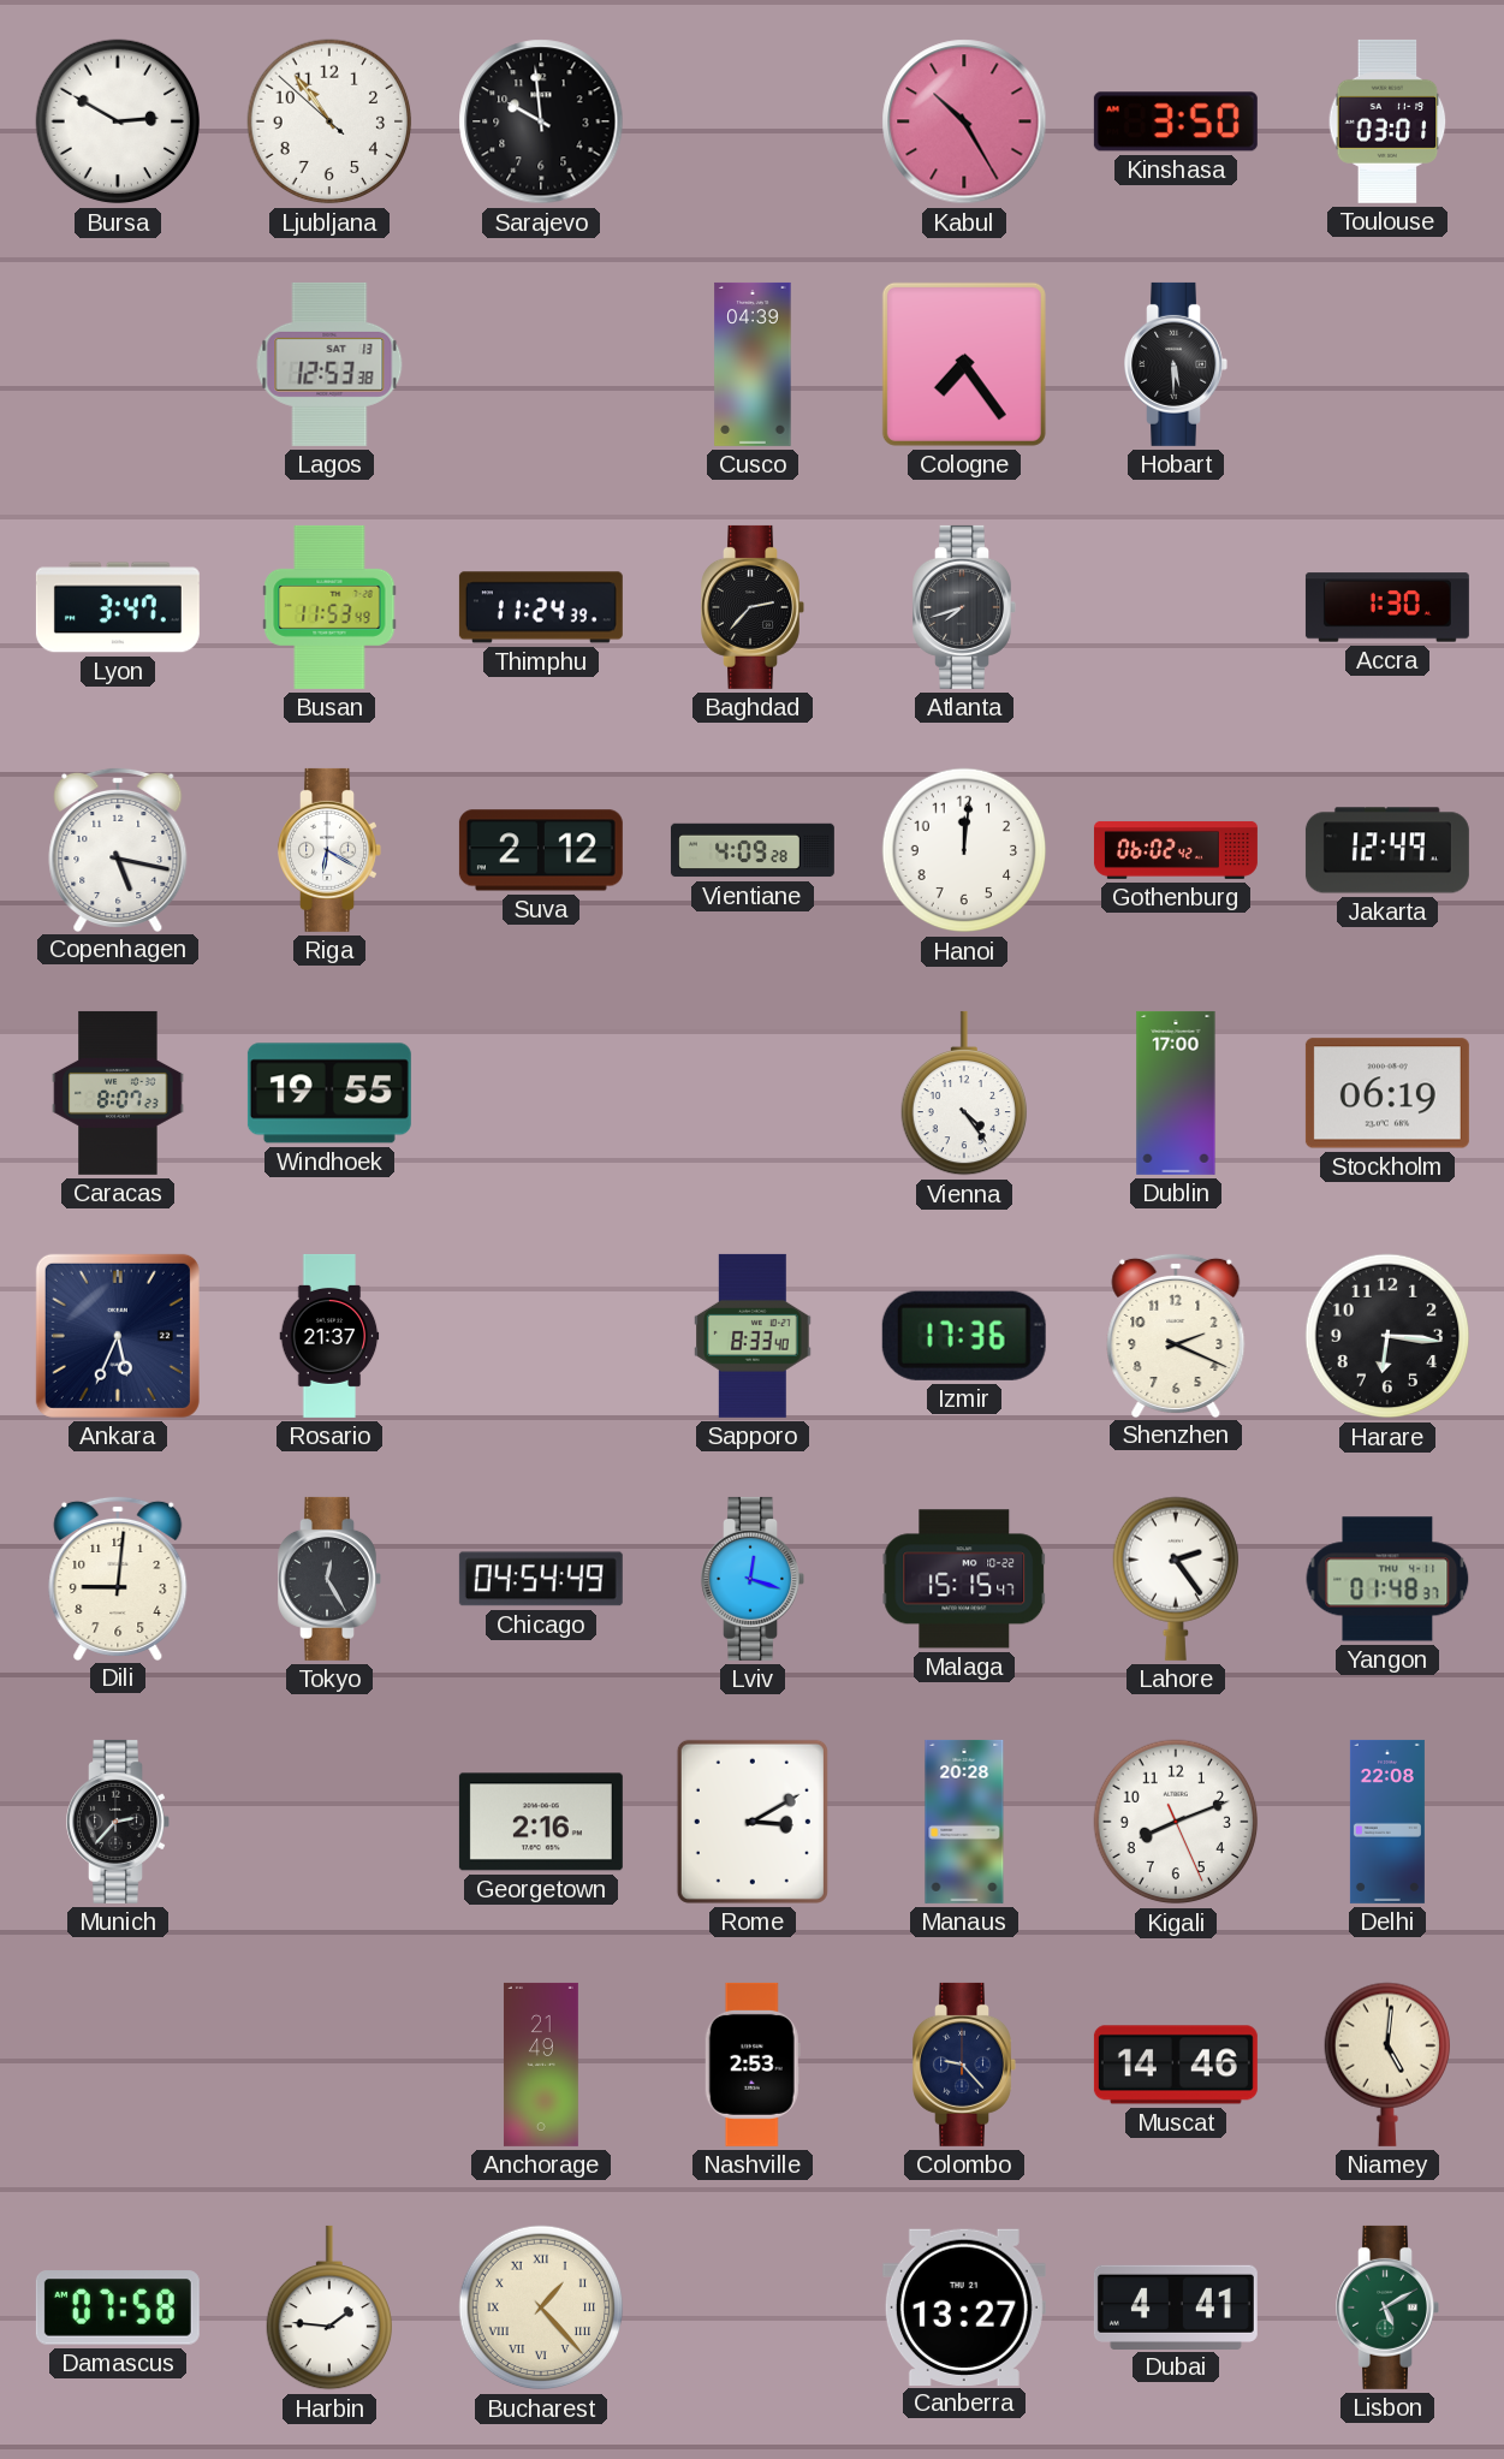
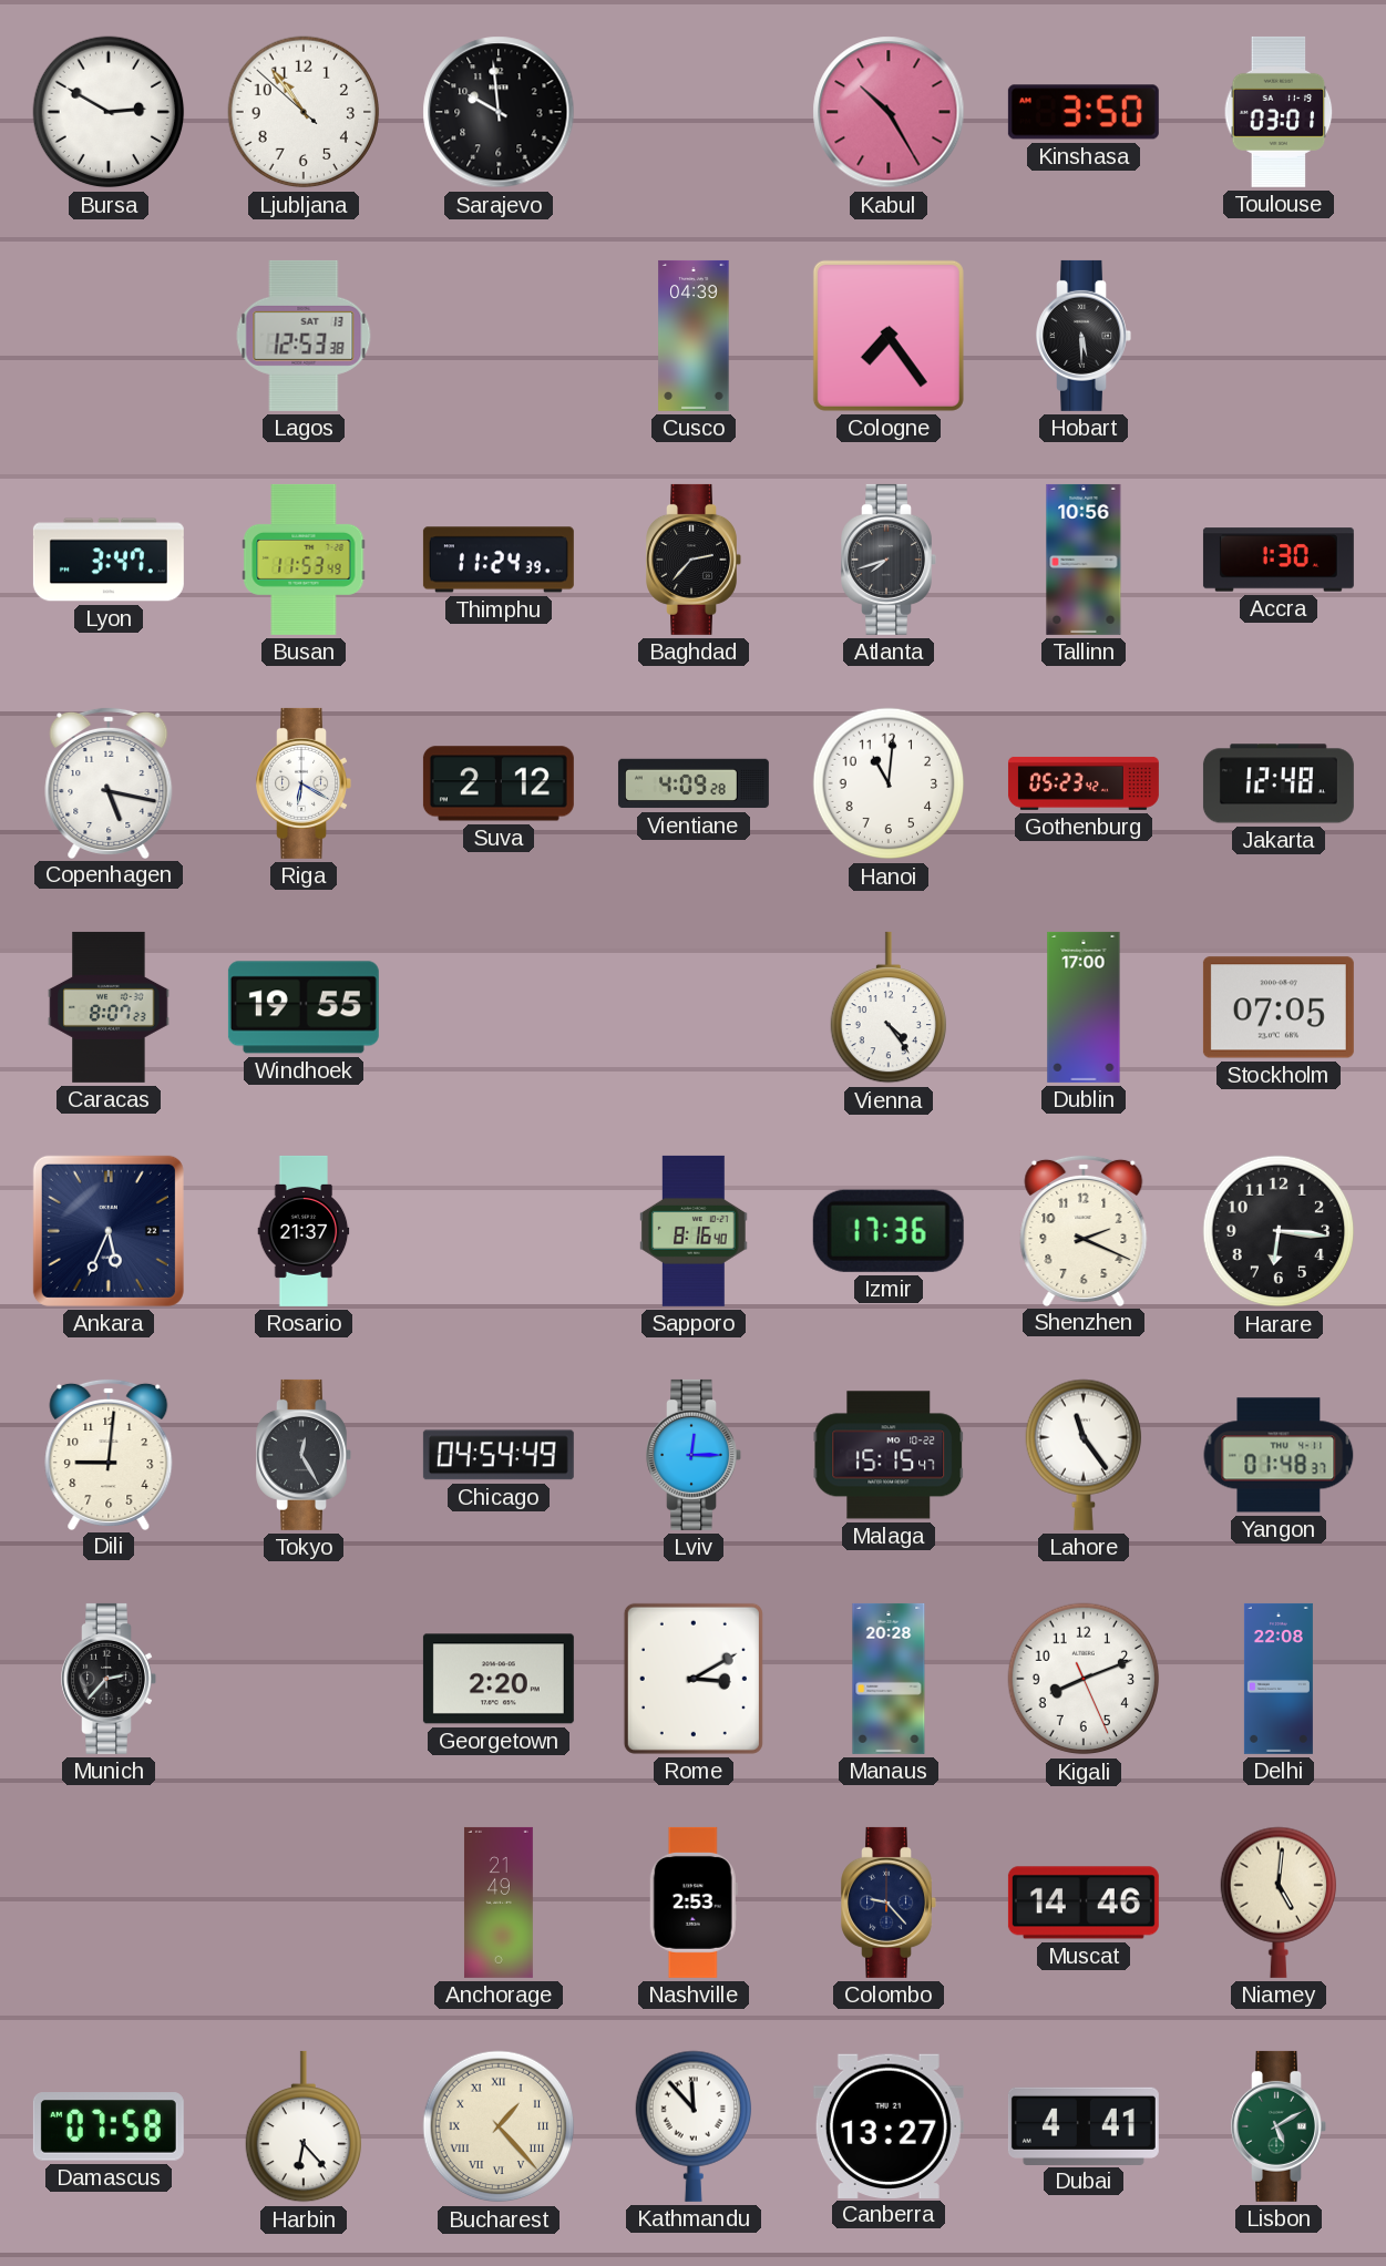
Tallinn: none -> 10:56 (1084, 560)
Hanoi: 12:01 -> 11:01 (889, 783)
Gothenburg: 06:02 -> 05:23 (1084, 783)
Jakarta: 12:49 -> 12:48 (1279, 783)
Stockholm: 06:19 -> 07:05 (1279, 1007)
Sapporo: 8:33 -> 8:16 (694, 1231)
Lviv: 12:18 -> 12:15 (694, 1455)
Lahore: 2:24 -> 11:24 (1082, 1455)
Georgetown: 2:16 -> 2:20 (499, 1679)
Harbin: 1:46 -> 6:23 (302, 2126)
Kathmandu: none -> 11:53 (692, 2126)
